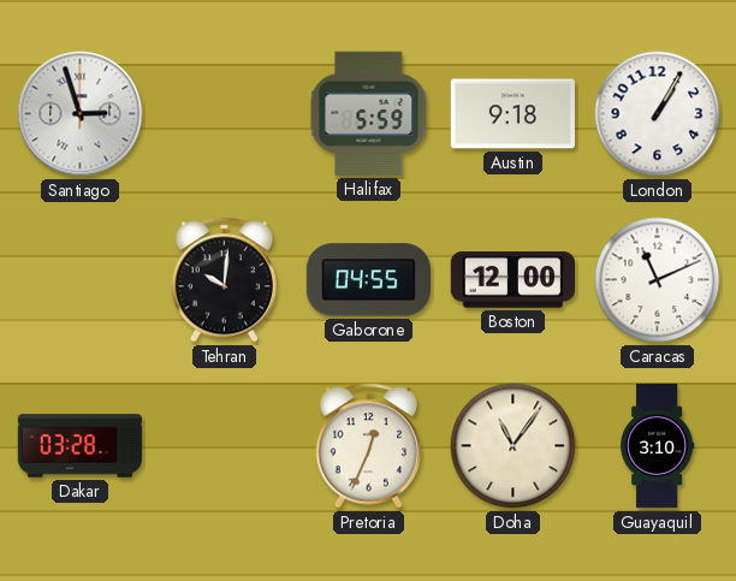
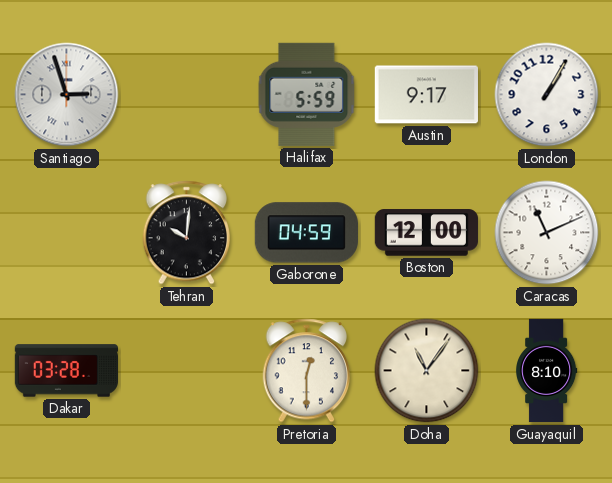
Austin: 9:18 -> 9:17 (426, 95)
Gaborone: 04:55 -> 04:59 (306, 233)
Pretoria: 12:34 -> 12:30 (306, 371)
Guayaquil: 3:10 -> 8:10 (547, 371)
